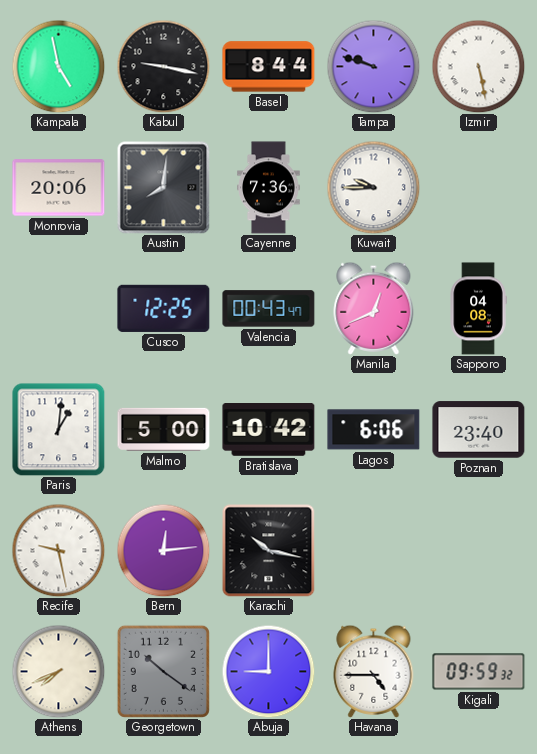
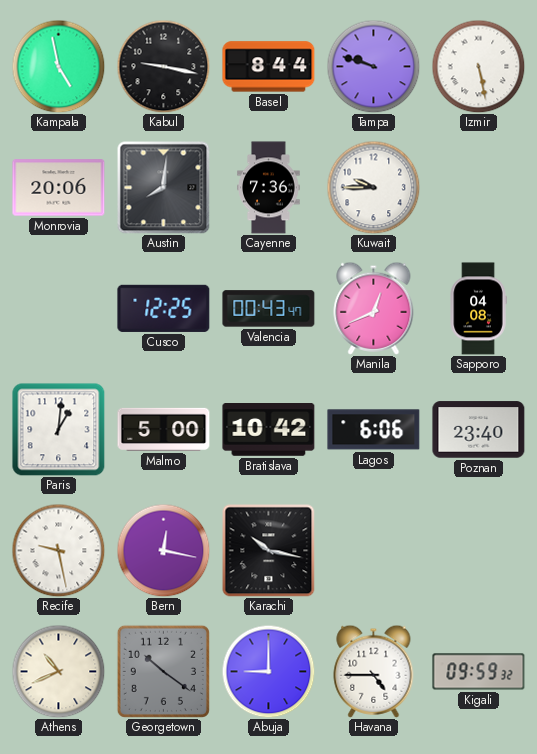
Bern: 12:14 -> 12:17 (163, 550)
Athens: 7:41 -> 10:41 (58, 671)
